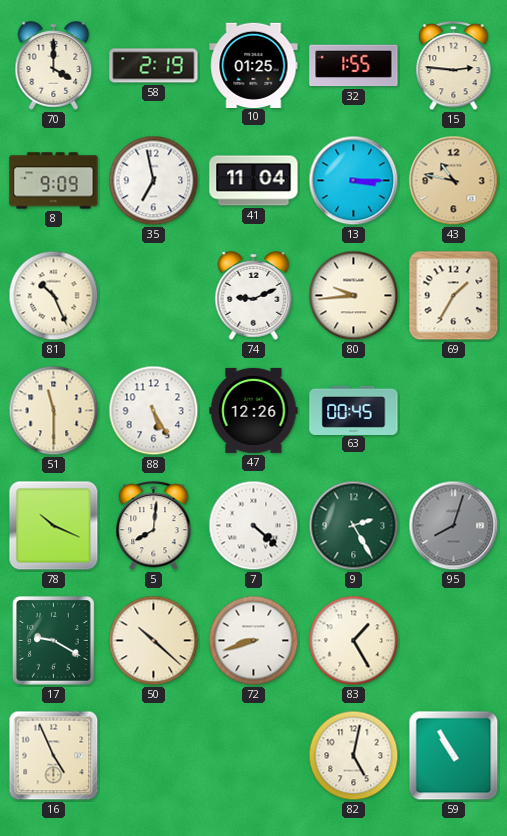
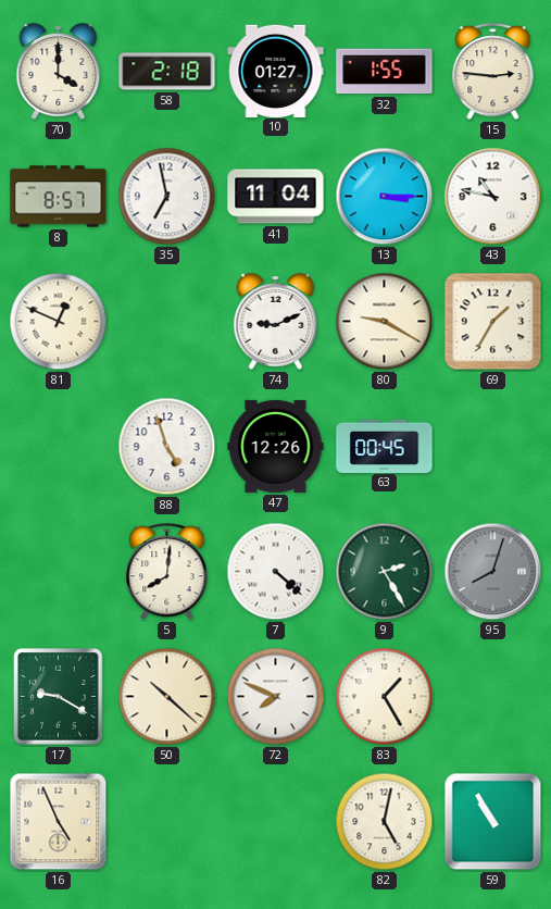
58: 2:19 -> 2:18 (167, 72)
10: 01:25 -> 01:27 (276, 71)
8: 9:09 -> 8:57 (59, 197)
43 dial: champagne -> white (493, 197)
81: 10:26 -> 12:49 (59, 322)
80: 9:44 -> 9:20 (385, 322)
51: 11:30 -> none (54, 411)
88: 5:25 -> 4:57 (167, 447)
78: 10:19 -> none (54, 526)
72: 8:42 -> 7:49 (276, 697)
